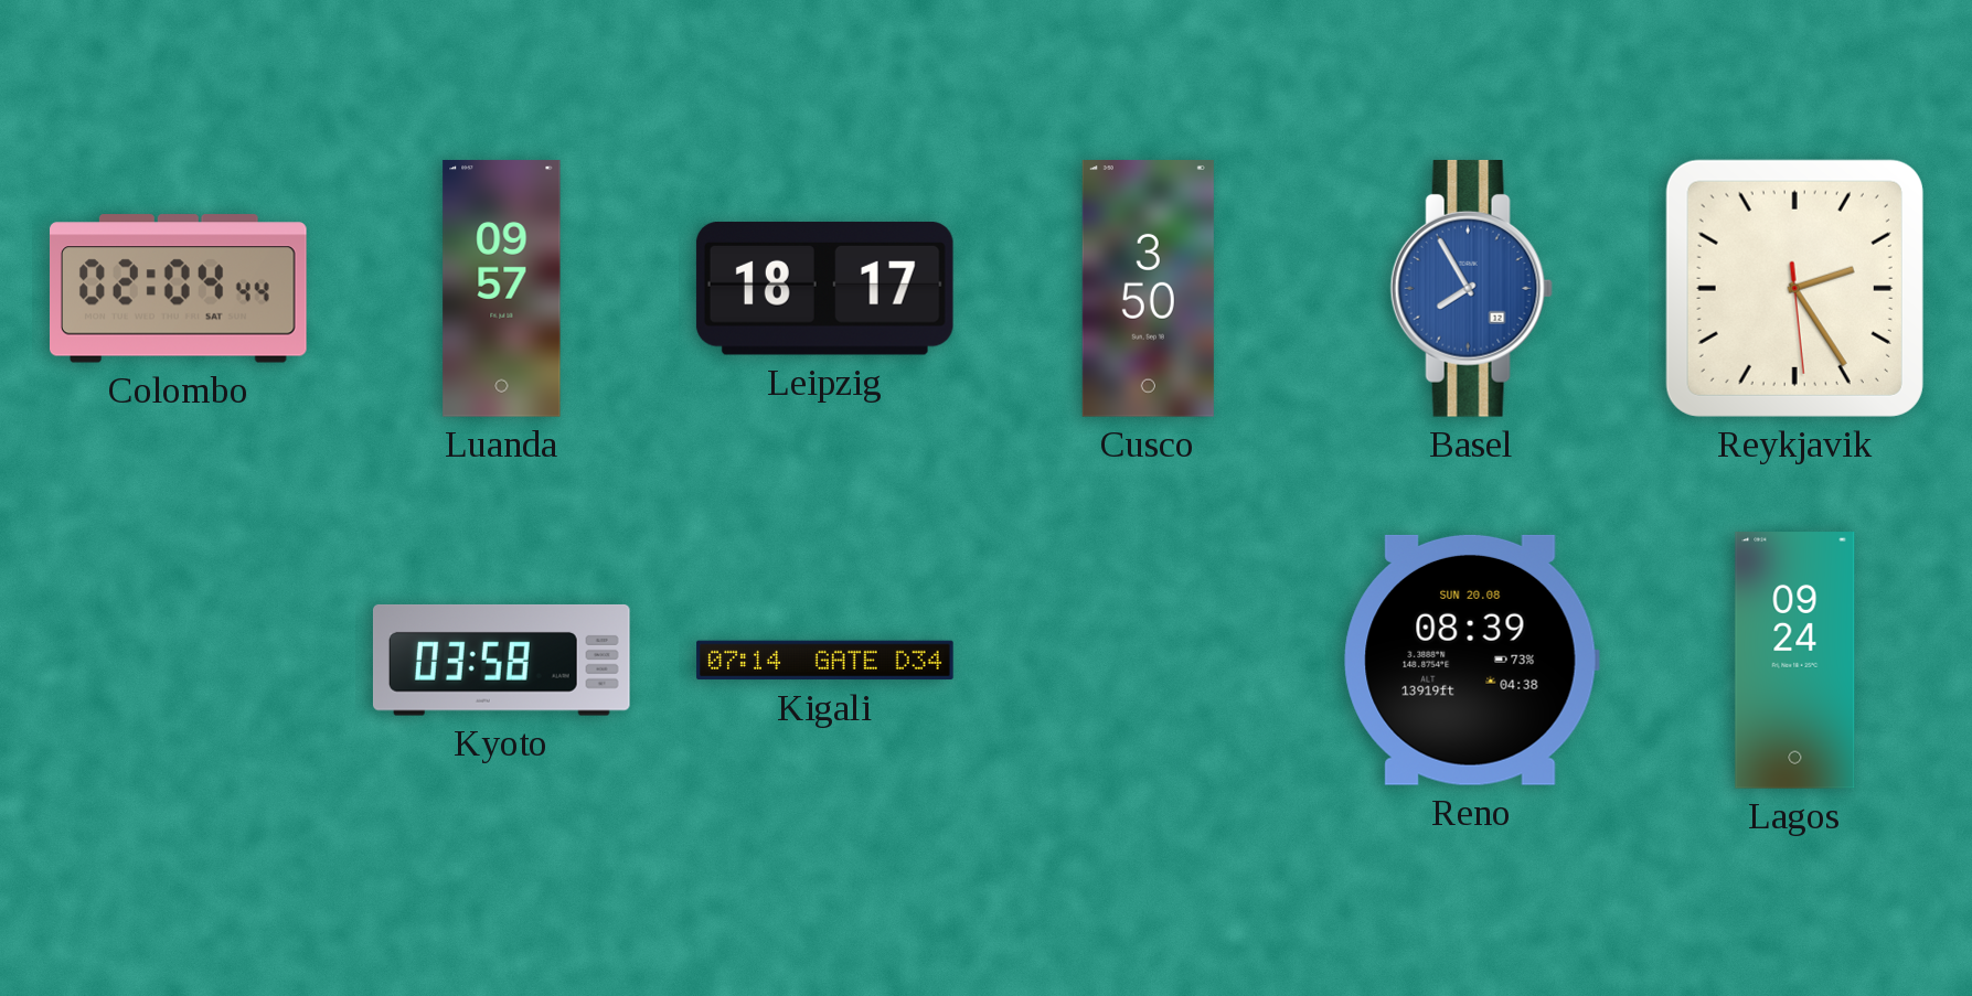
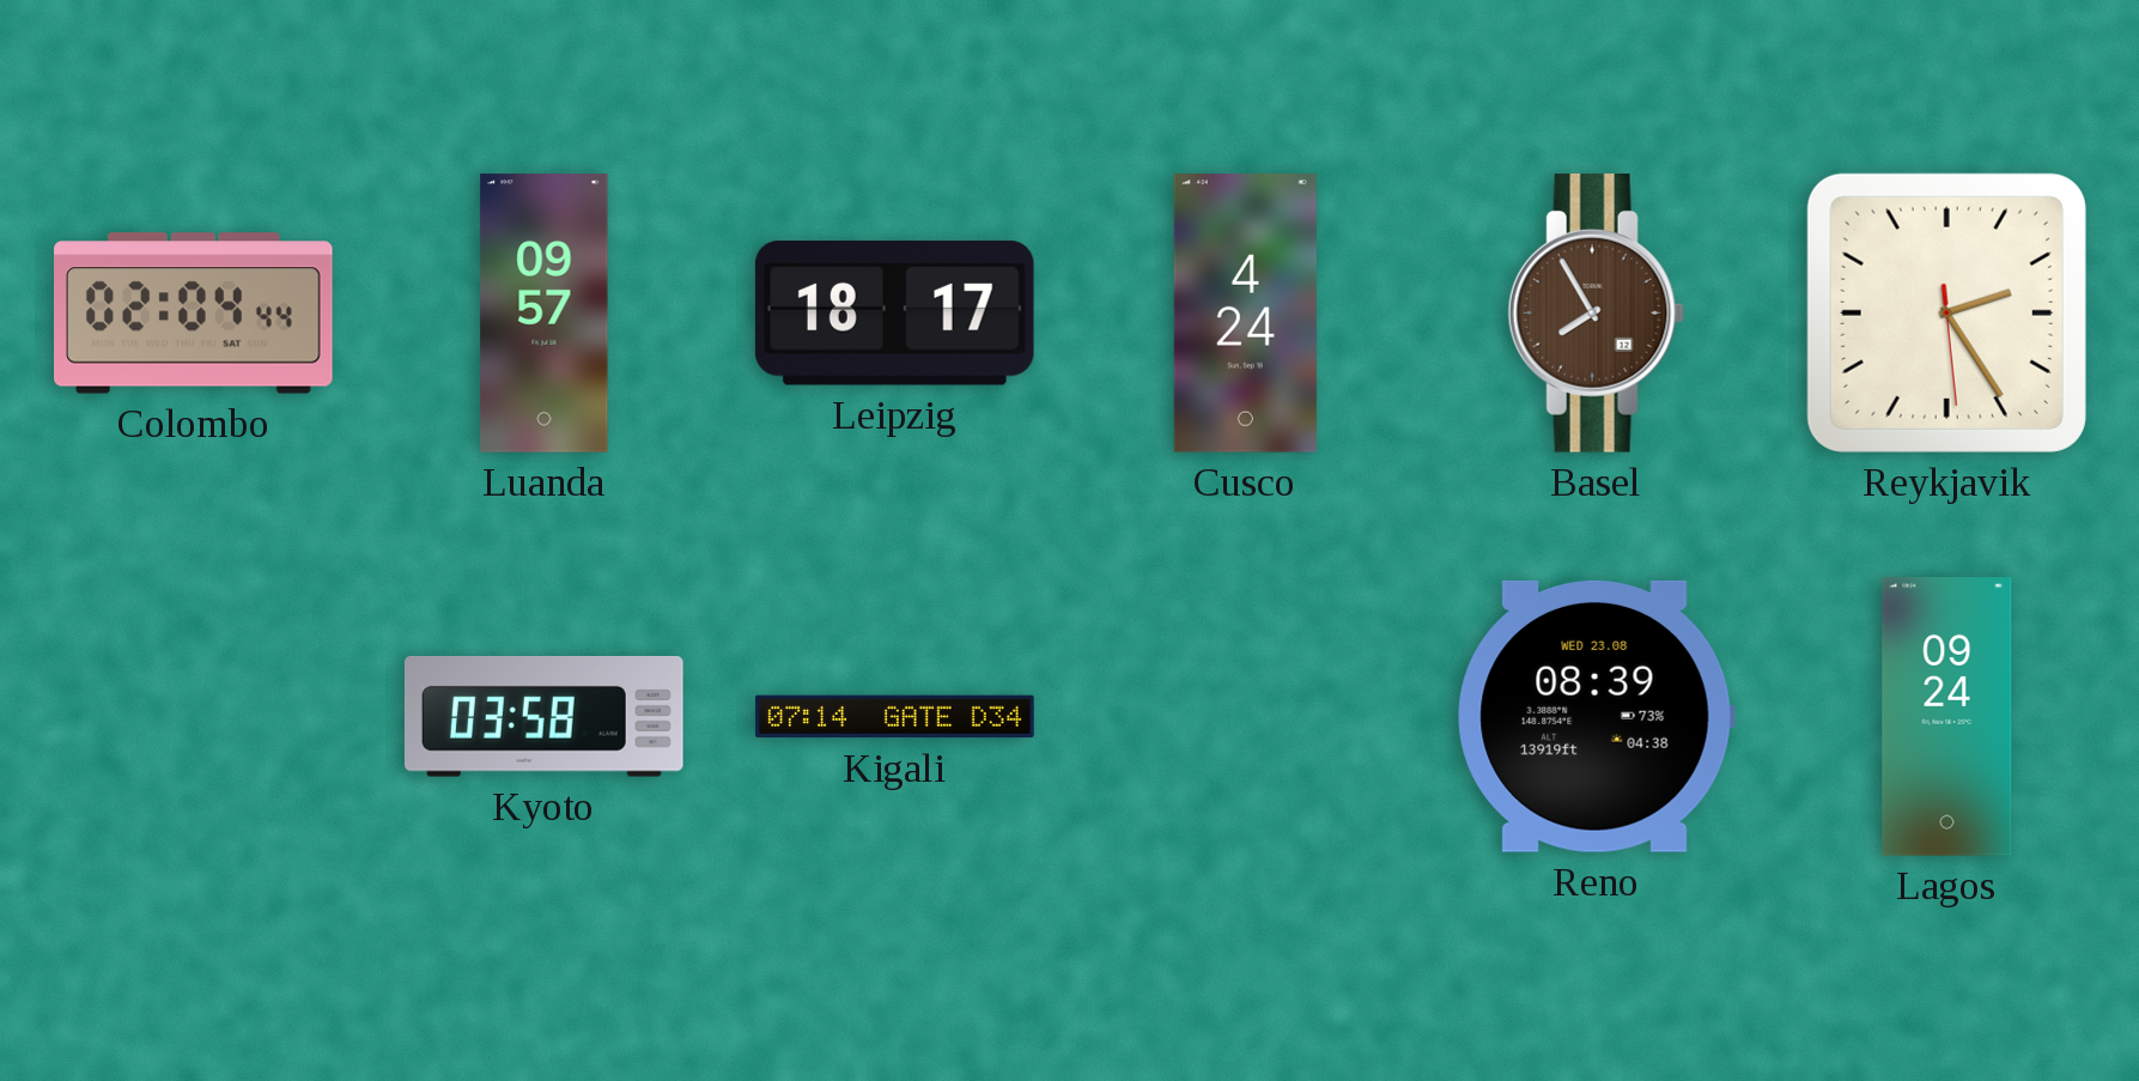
Cusco: 3:50 -> 4:24 (1245, 314)
Basel dial: blue -> brown (1596, 312)
Reno date: SUN 20.08 -> WED 23.08 (1596, 716)
